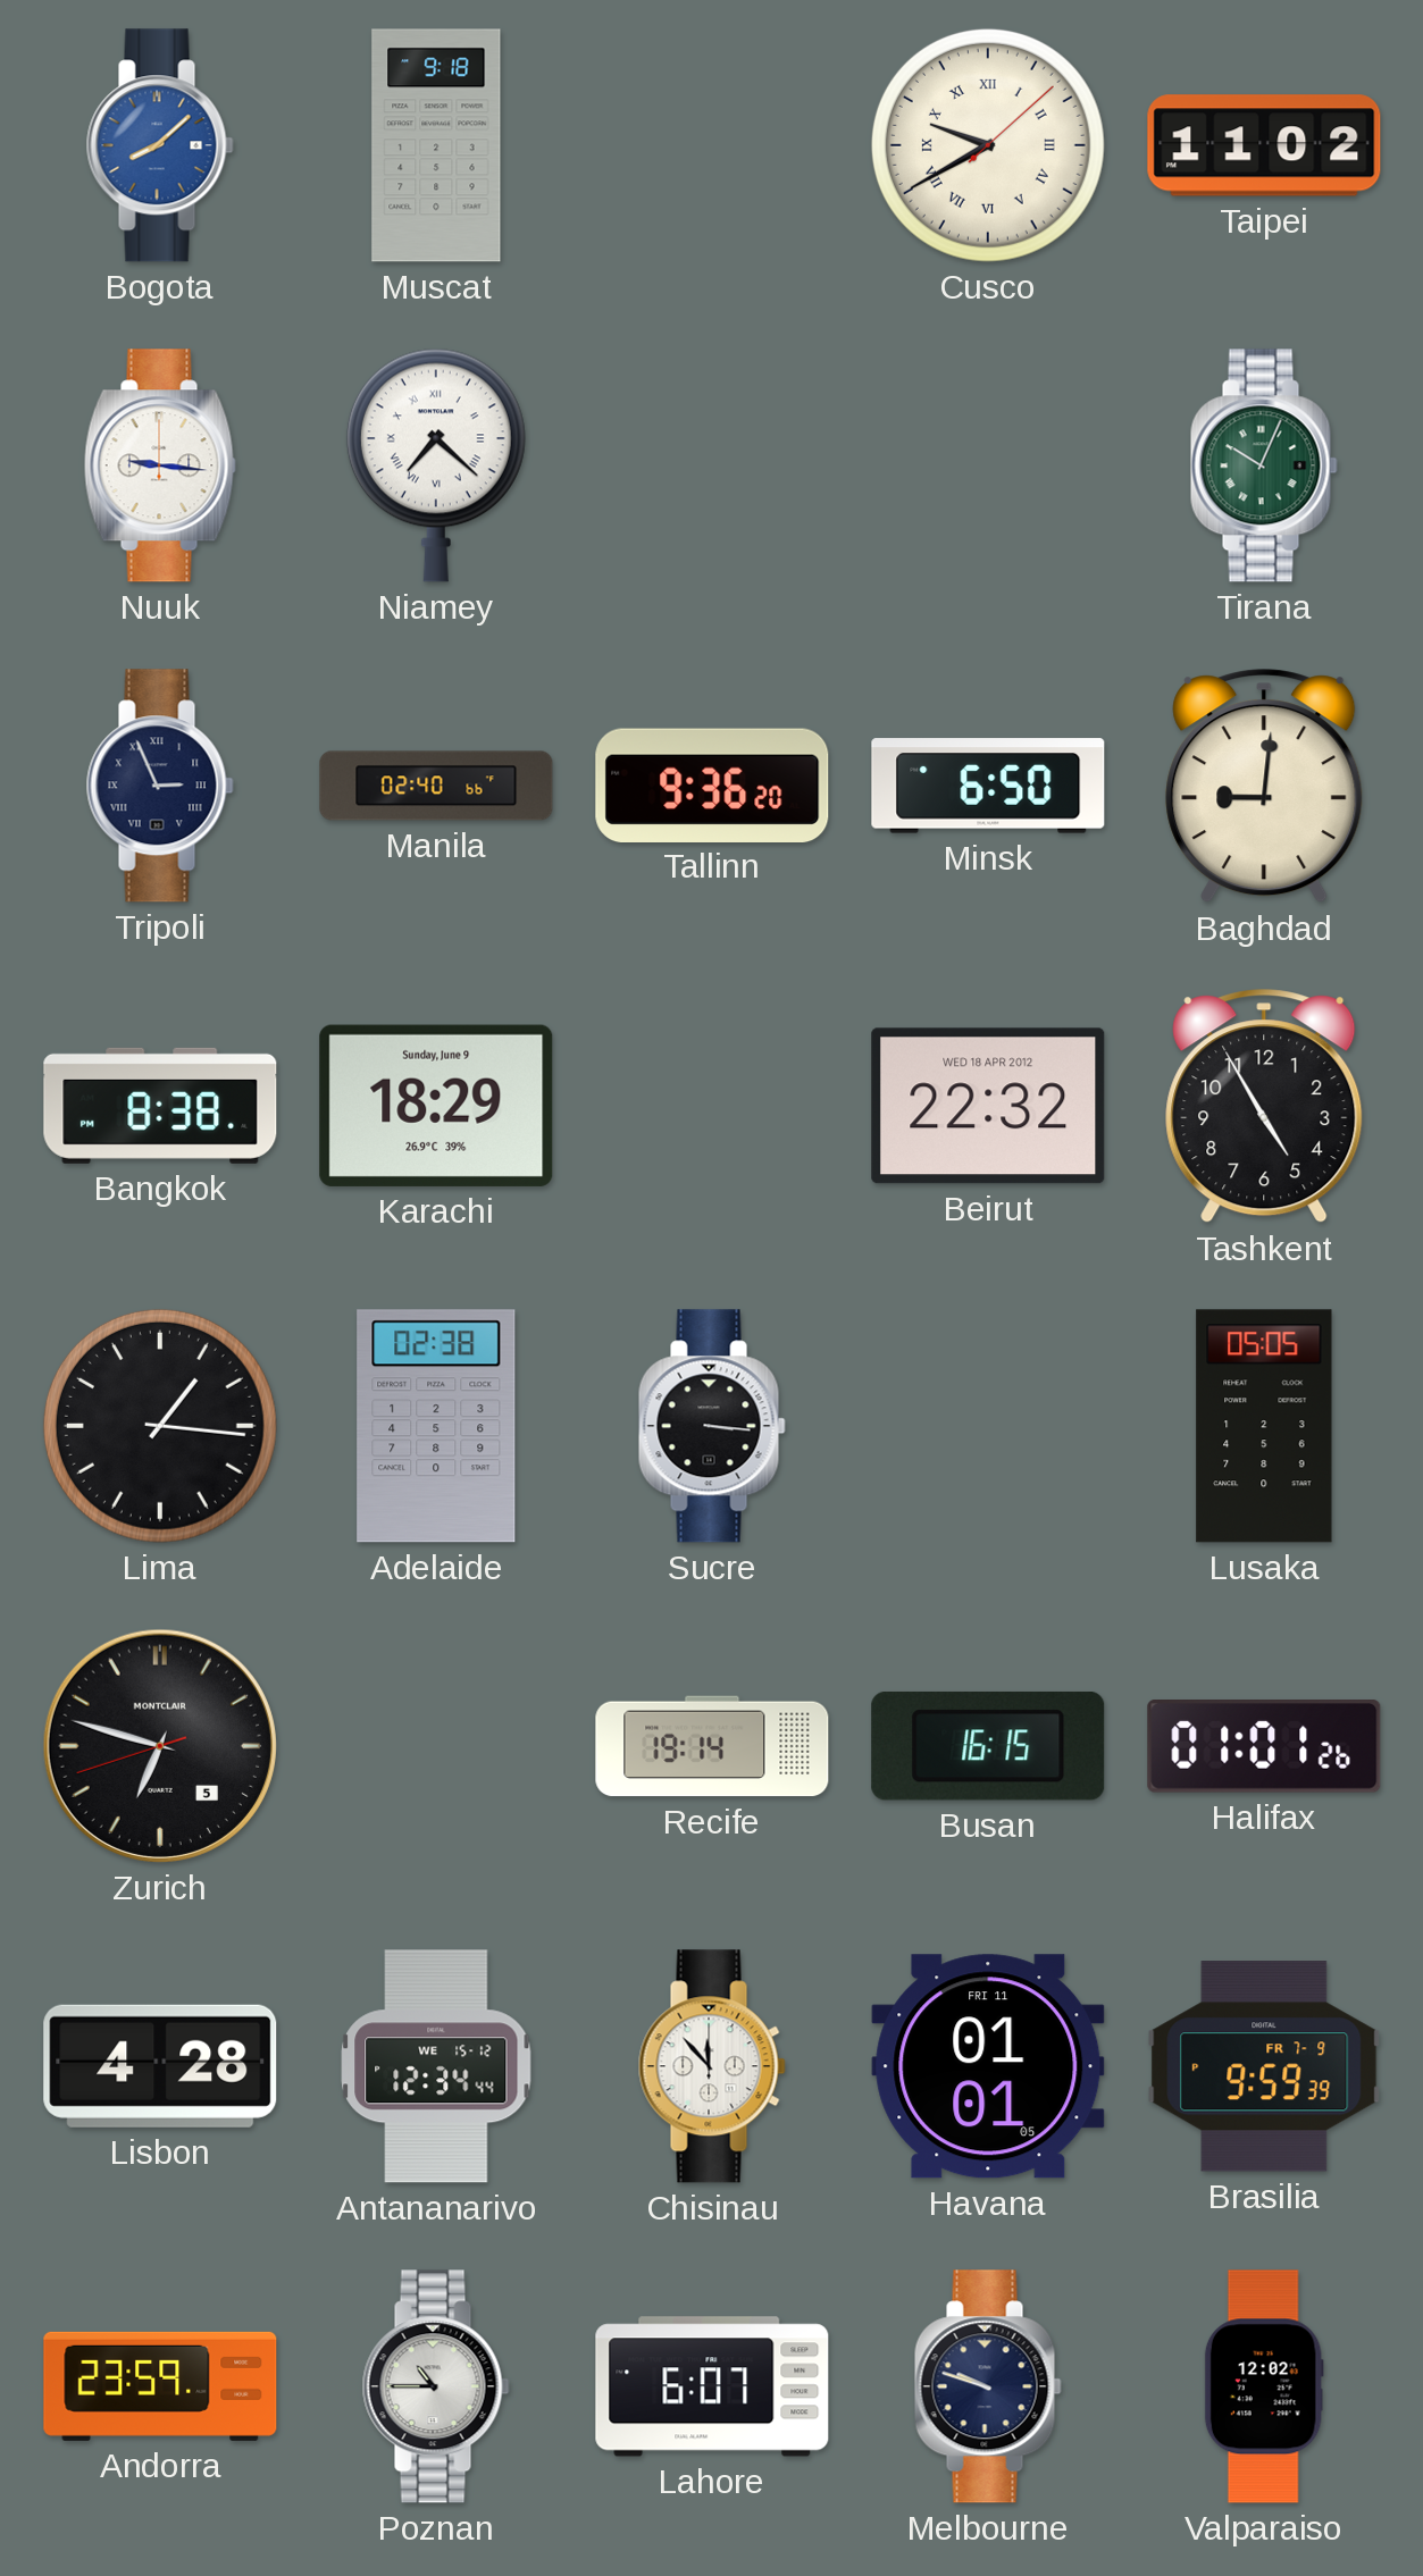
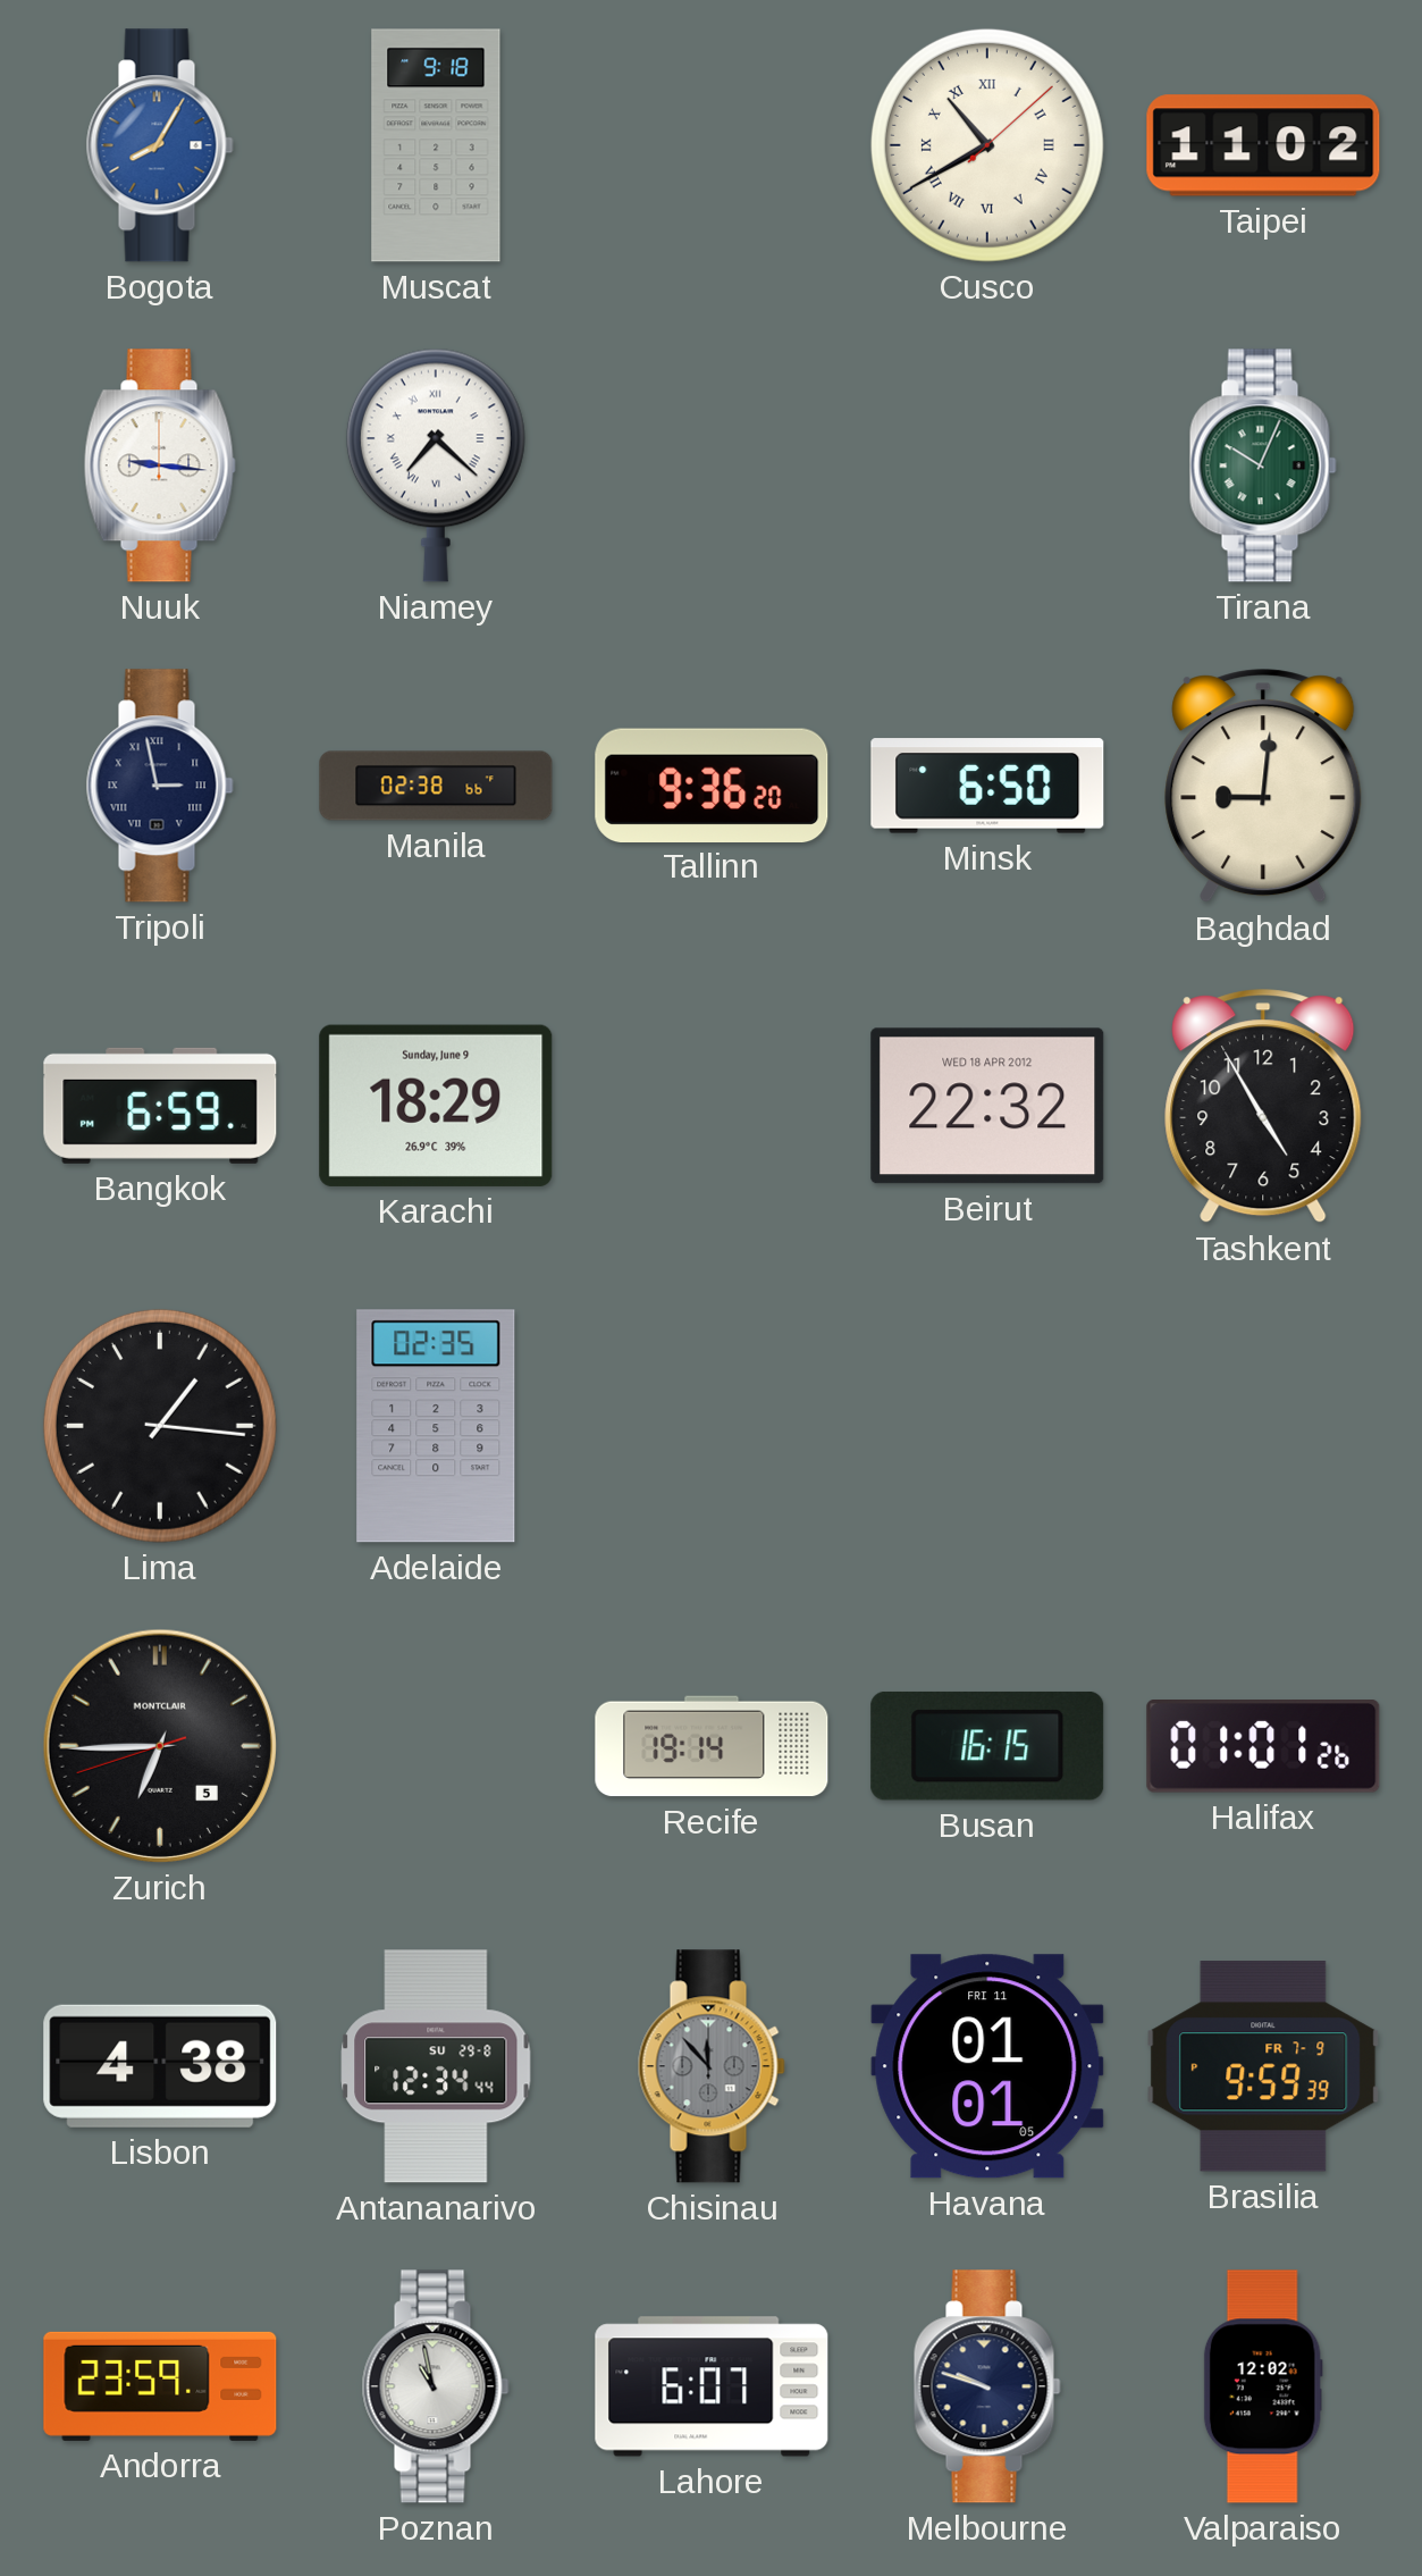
Bogota: 8:08 -> 8:05 (160, 145)
Cusco: 9:40 -> 10:40 (987, 145)
Tripoli: 2:56 -> 2:58 (160, 786)
Manila: 02:40 -> 02:38 (436, 786)
Bangkok: 8:38 -> 6:59 (160, 1106)
Adelaide: 02:38 -> 02:35 (436, 1426)
Sucre: 3:16 -> none (712, 1426)
Lusaka: 05:05 -> none (1264, 1426)
Zurich: 6:47 -> 6:44 (160, 1746)
Lisbon: 4:28 -> 4:38 (160, 2066)
Antananarivo date: WE 15-12 -> SU 29-8 (436, 2066)
Chisinau dial: white -> grey (712, 2066)
Poznan: 10:45 -> 10:58 (436, 2386)
